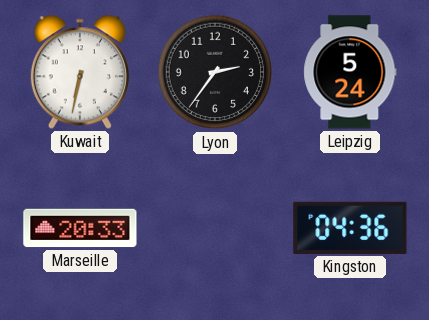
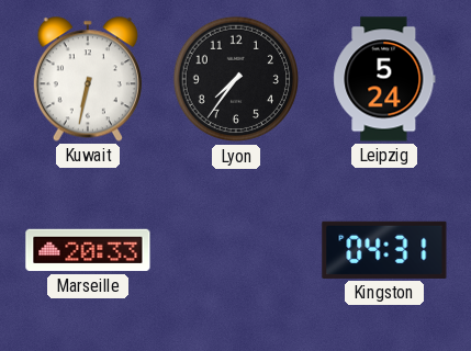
Lyon: 2:36 -> 7:36 (236, 79)
Kingston: 04:36 -> 04:31 (384, 250)
